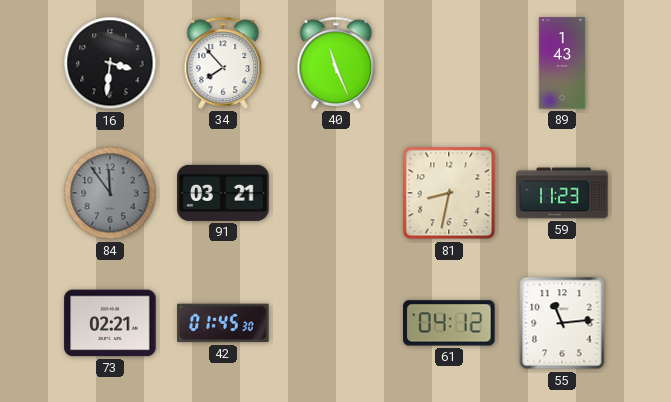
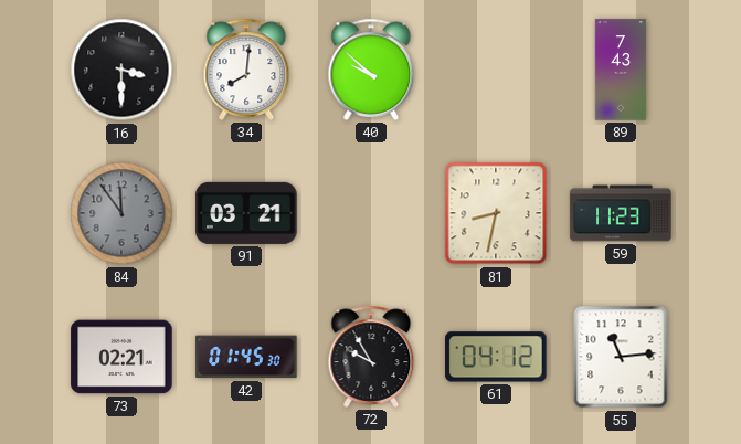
16: 3:31 -> 3:30 (121, 70)
34: 7:53 -> 8:01 (246, 70)
40: 11:26 -> 9:52 (371, 70)
89: 1:43 -> 7:43 (621, 70)
72: none -> 9:55 (371, 357)
